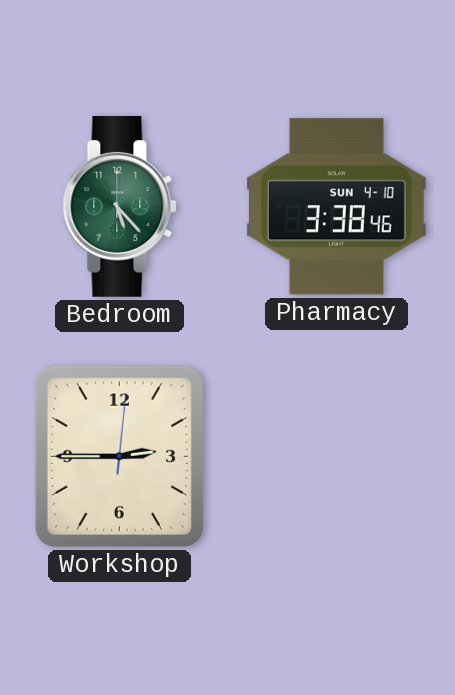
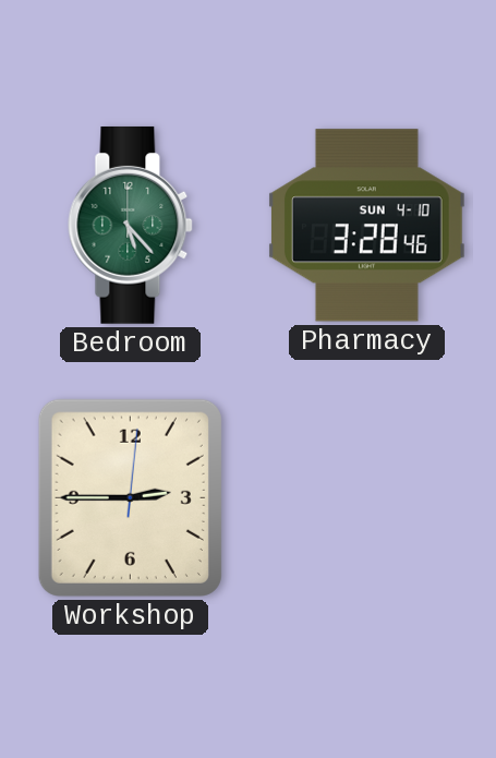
Pharmacy: 3:38 -> 3:28 (366, 226)
